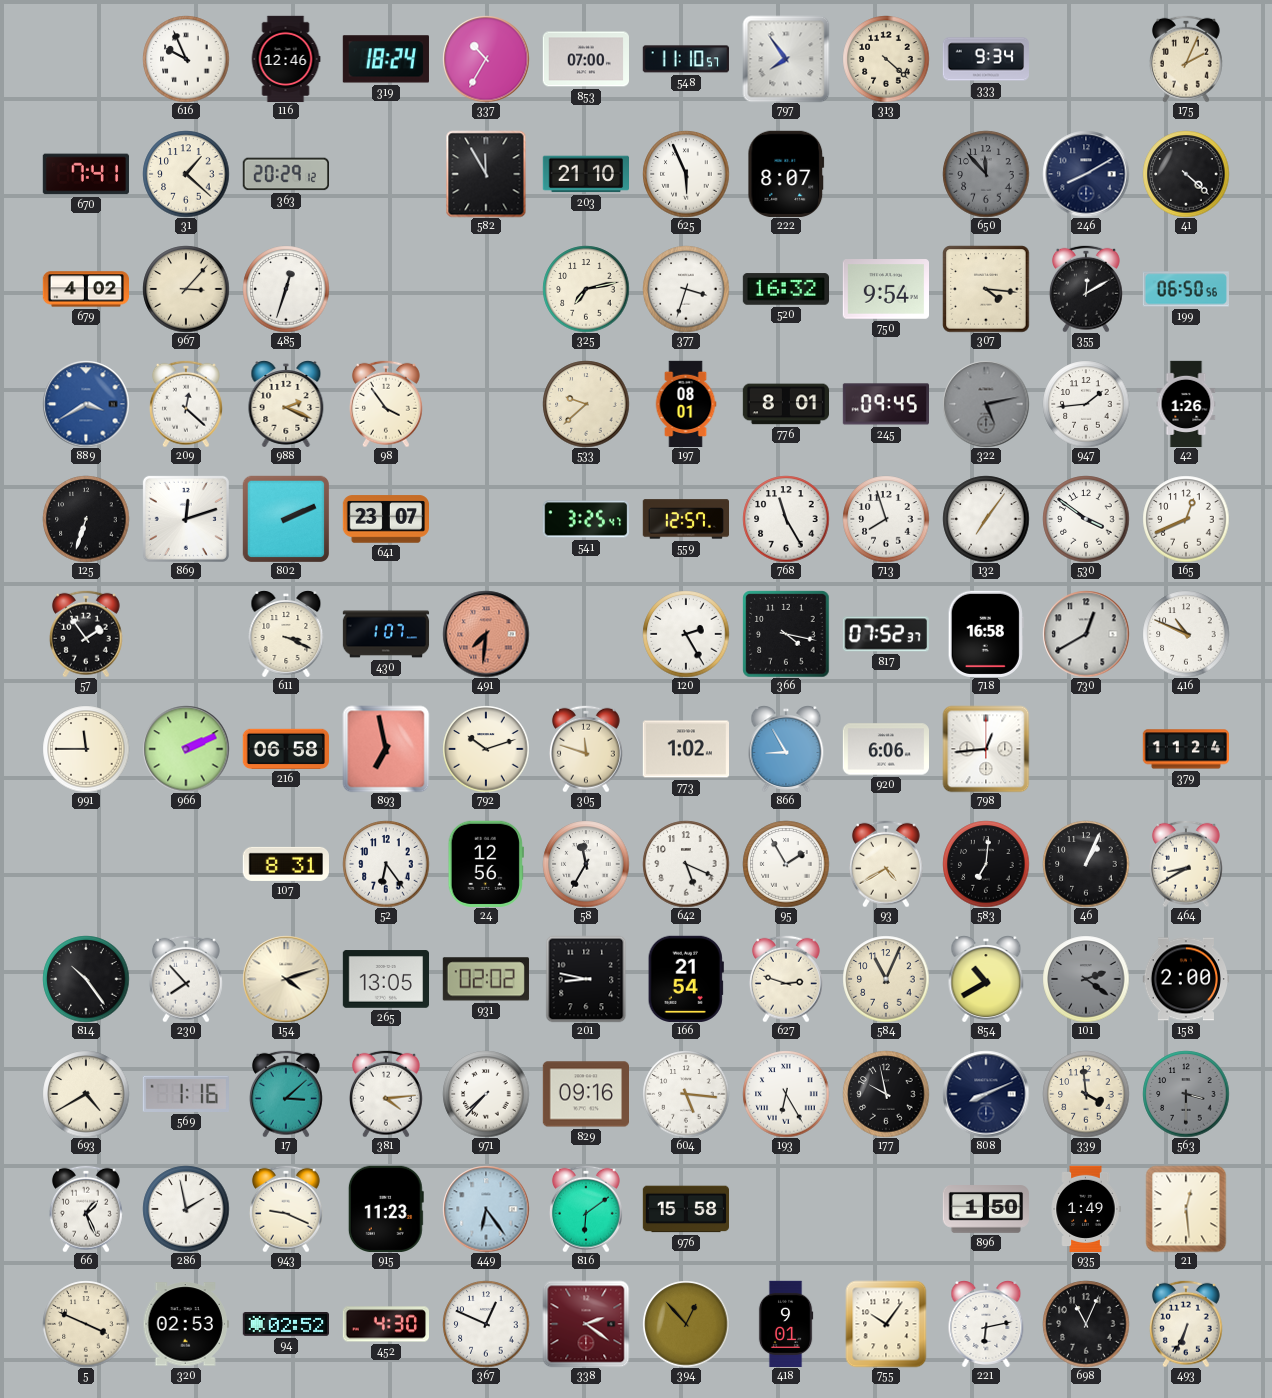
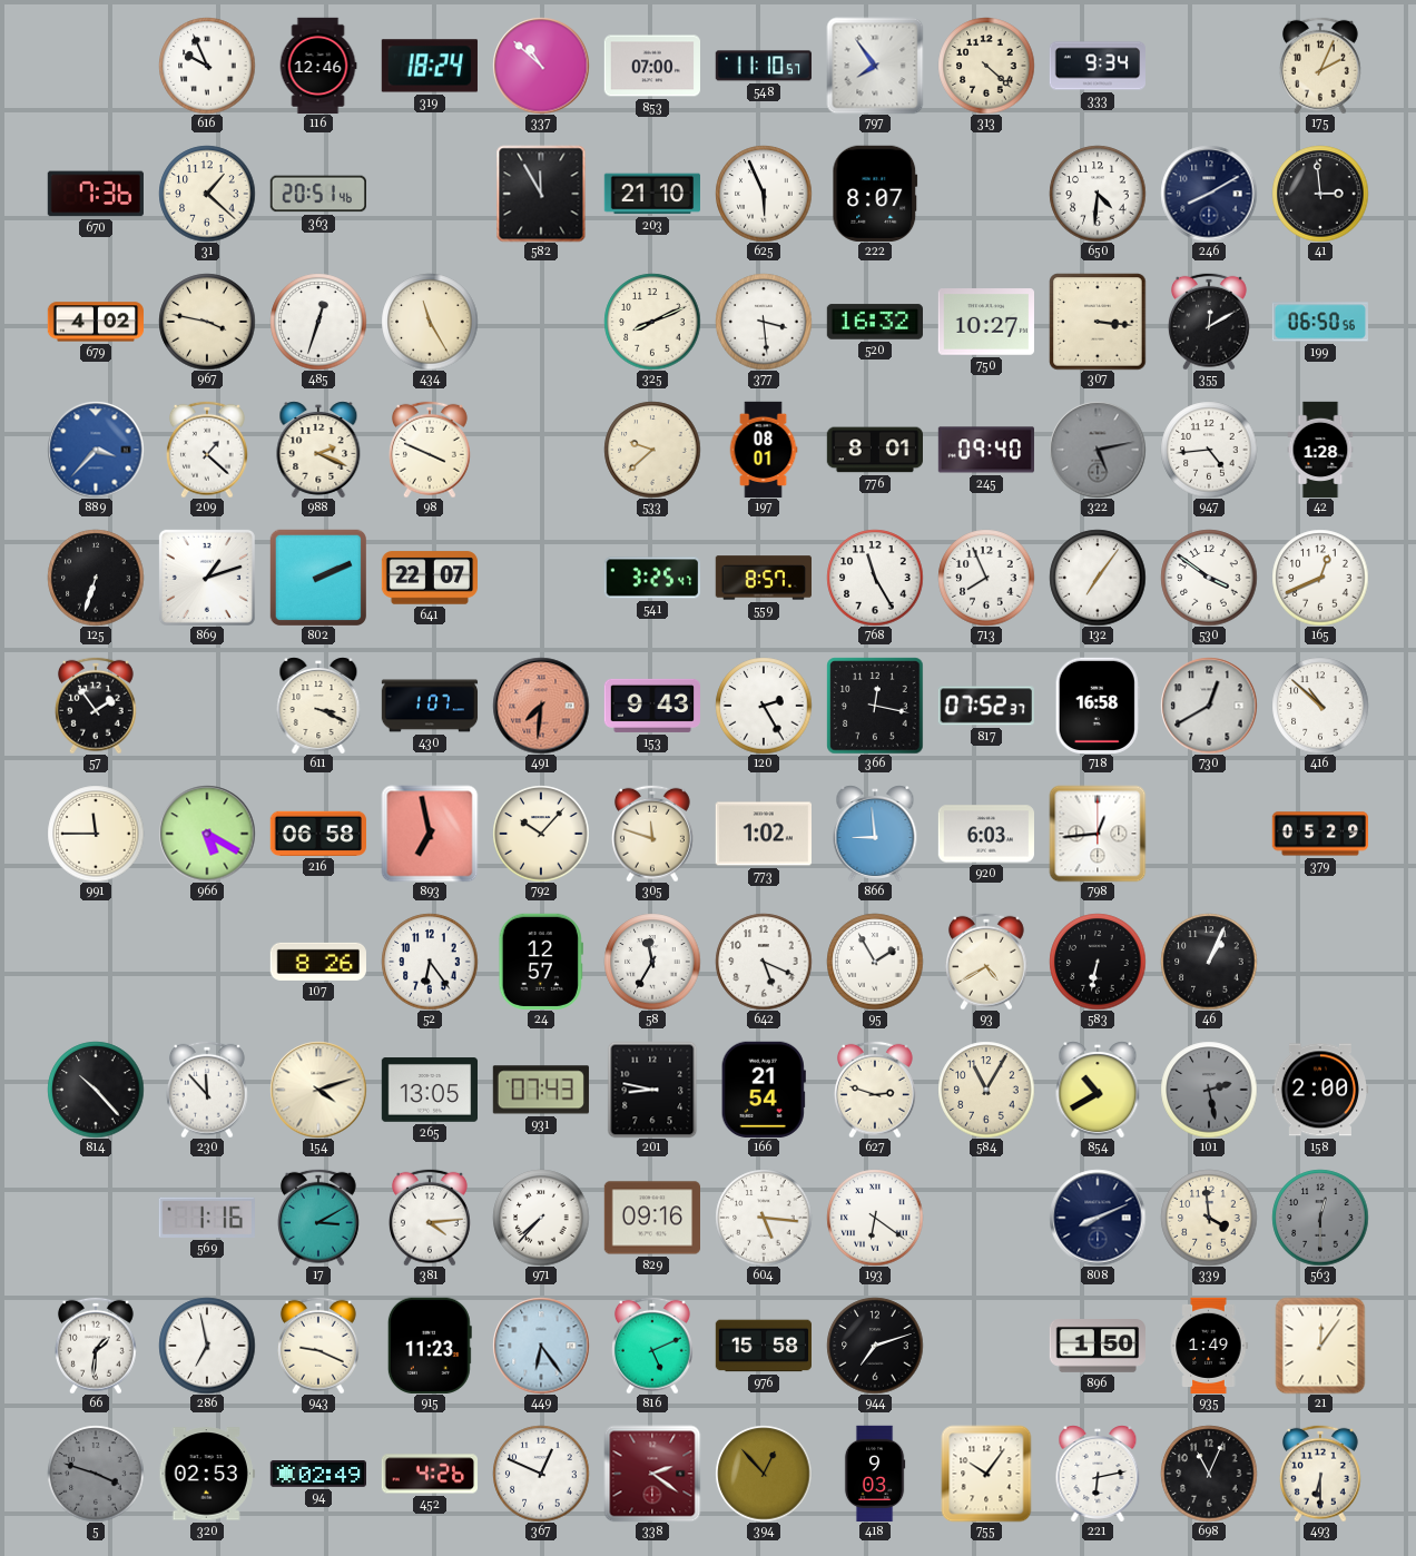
337: 10:35 -> 10:52 (541, 66)
670: 7:41 -> 7:36 (96, 194)
363: 20:29 -> 20:51 (317, 194)
650: 11:53 -> 4:31 (1098, 194)
650 dial: grey -> white (1098, 194)
41: 4:22 -> 2:59 (1320, 194)
967: 3:07 -> 3:47 (207, 322)
434: none -> 11:25 (430, 322)
325: 7:13 -> 8:11 (652, 322)
377: 3:33 -> 3:29 (764, 322)
750: 9:54 -> 10:27 (985, 322)
307: 4:16 -> 3:16 (1098, 322)
889: 3:40 -> 3:37 (96, 450)
209: 12:22 -> 1:22 (207, 450)
98: 3:54 -> 3:49 (430, 450)
245: 09:45 -> 09:40 (985, 450)
947: 1:44 -> 4:44 (1209, 450)
42: 1:26 -> 1:28 (1320, 450)
869: 12:12 -> 1:12 (207, 578)
641: 23:07 -> 22:07 (429, 578)
559: 12:57 -> 8:57 (763, 578)
713: 7:57 -> 7:56 (986, 578)
153: none -> 9:43 (651, 706)
366: 4:17 -> 12:17 (875, 706)
416: 10:49 -> 10:52 (1320, 706)
966: 2:11 -> 5:20 (207, 834)
792: 10:12 -> 10:07 (541, 834)
866: 8:55 -> 8:59 (875, 834)
920: 6:06 -> 6:03 (985, 834)
379: 11:24 -> 05:29 (1319, 834)
107: 8:31 -> 8:26 (318, 962)
24: 12:56 -> 12:57 (541, 962)
583: 7:01 -> 6:32 (1098, 962)
464: 8:40 -> none (1186, 864)
814: 10:24 -> 10:23 (96, 1090)
230: 7:53 -> 11:53 (207, 1090)
931: 02:02 -> 07:43 (541, 1090)
584: 11:04 -> 11:05 (986, 1090)
101: 2:21 -> 2:28 (1209, 1090)
693: 4:40 -> none (86, 1094)
17: 3:08 -> 3:10 (318, 1218)
193: 6:25 -> 6:21 (875, 1218)
177: 9:58 -> none (886, 1094)
563: 3:30 -> 12:30 (1320, 1218)
66: 1:26 -> 1:31 (96, 1346)
286: 1:58 -> 6:58 (207, 1346)
816: 6:09 -> 5:11 (652, 1346)
944: none -> 7:12 (875, 1346)
21: 12:29 -> 12:06 (1320, 1346)
5: 3:49 -> 3:48 (96, 1474)
5 dial: cream -> grey (96, 1474)
94: 02:52 -> 02:49 (317, 1474)
452: 4:30 -> 4:26 (429, 1474)
418: 9:01 -> 9:03 (875, 1473)
493: 6:34 -> 6:30 (1320, 1474)
